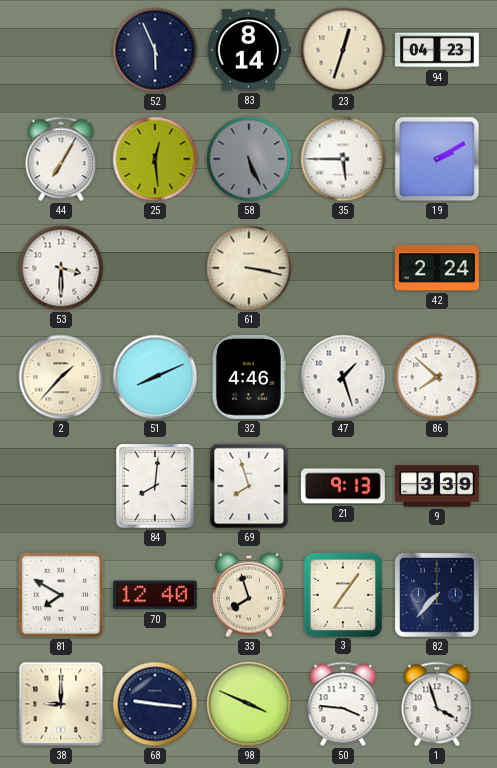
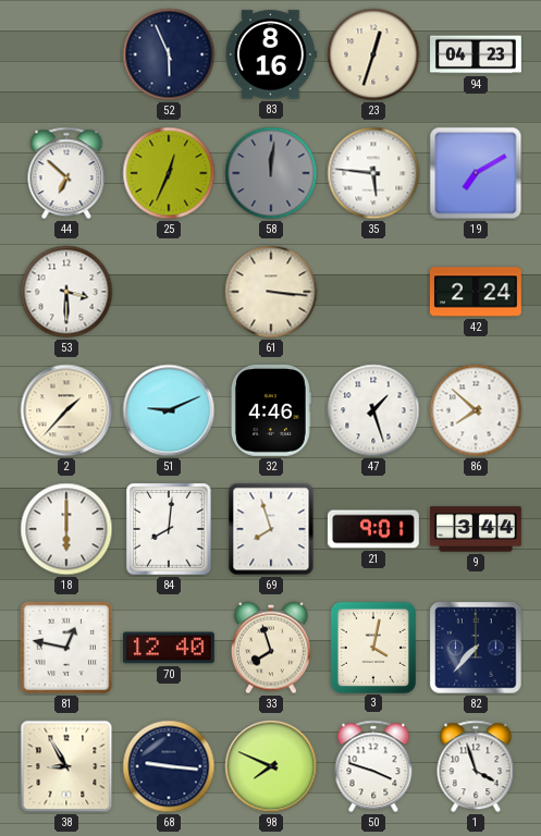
83: 8:14 -> 8:16 (271, 54)
44: 7:05 -> 6:52 (66, 173)
25: 12:29 -> 12:34 (169, 173)
58: 5:26 -> 12:01 (271, 173)
35: 5:45 -> 5:46 (373, 173)
19: 2:10 -> 7:10 (476, 173)
61: 3:17 -> 3:16 (271, 292)
51: 8:11 -> 9:11 (169, 410)
18: none -> 6:00 (66, 529)
21: 9:13 -> 9:01 (373, 529)
9: 3:39 -> 3:44 (477, 529)
81: 7:50 -> 12:47 (66, 648)
3: 7:06 -> 4:02 (373, 647)
38: 9:00 -> 8:55 (66, 766)
98: 3:49 -> 7:49 (271, 766)
50: 3:46 -> 3:48 (373, 766)
